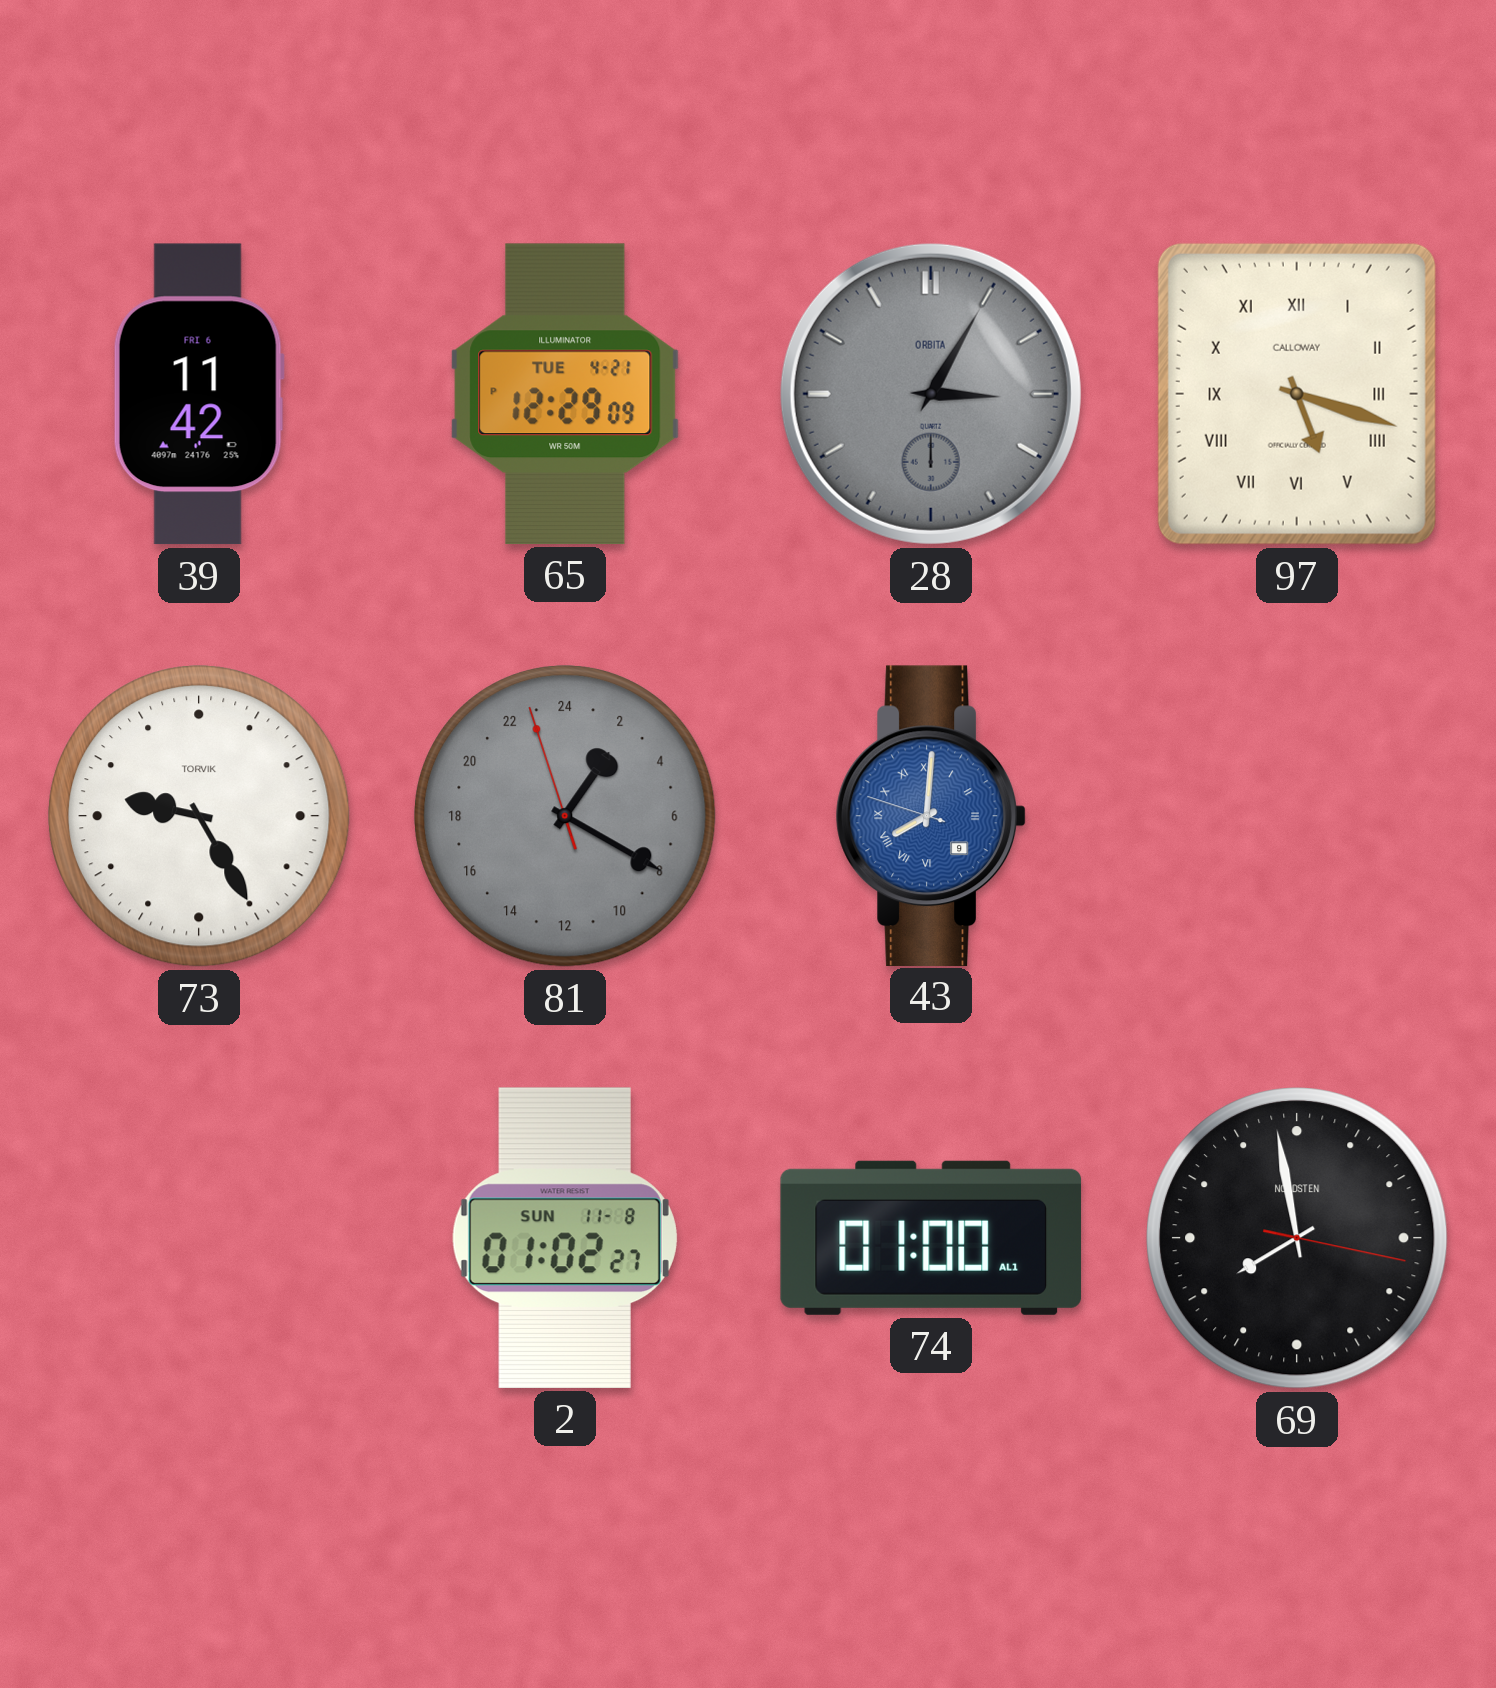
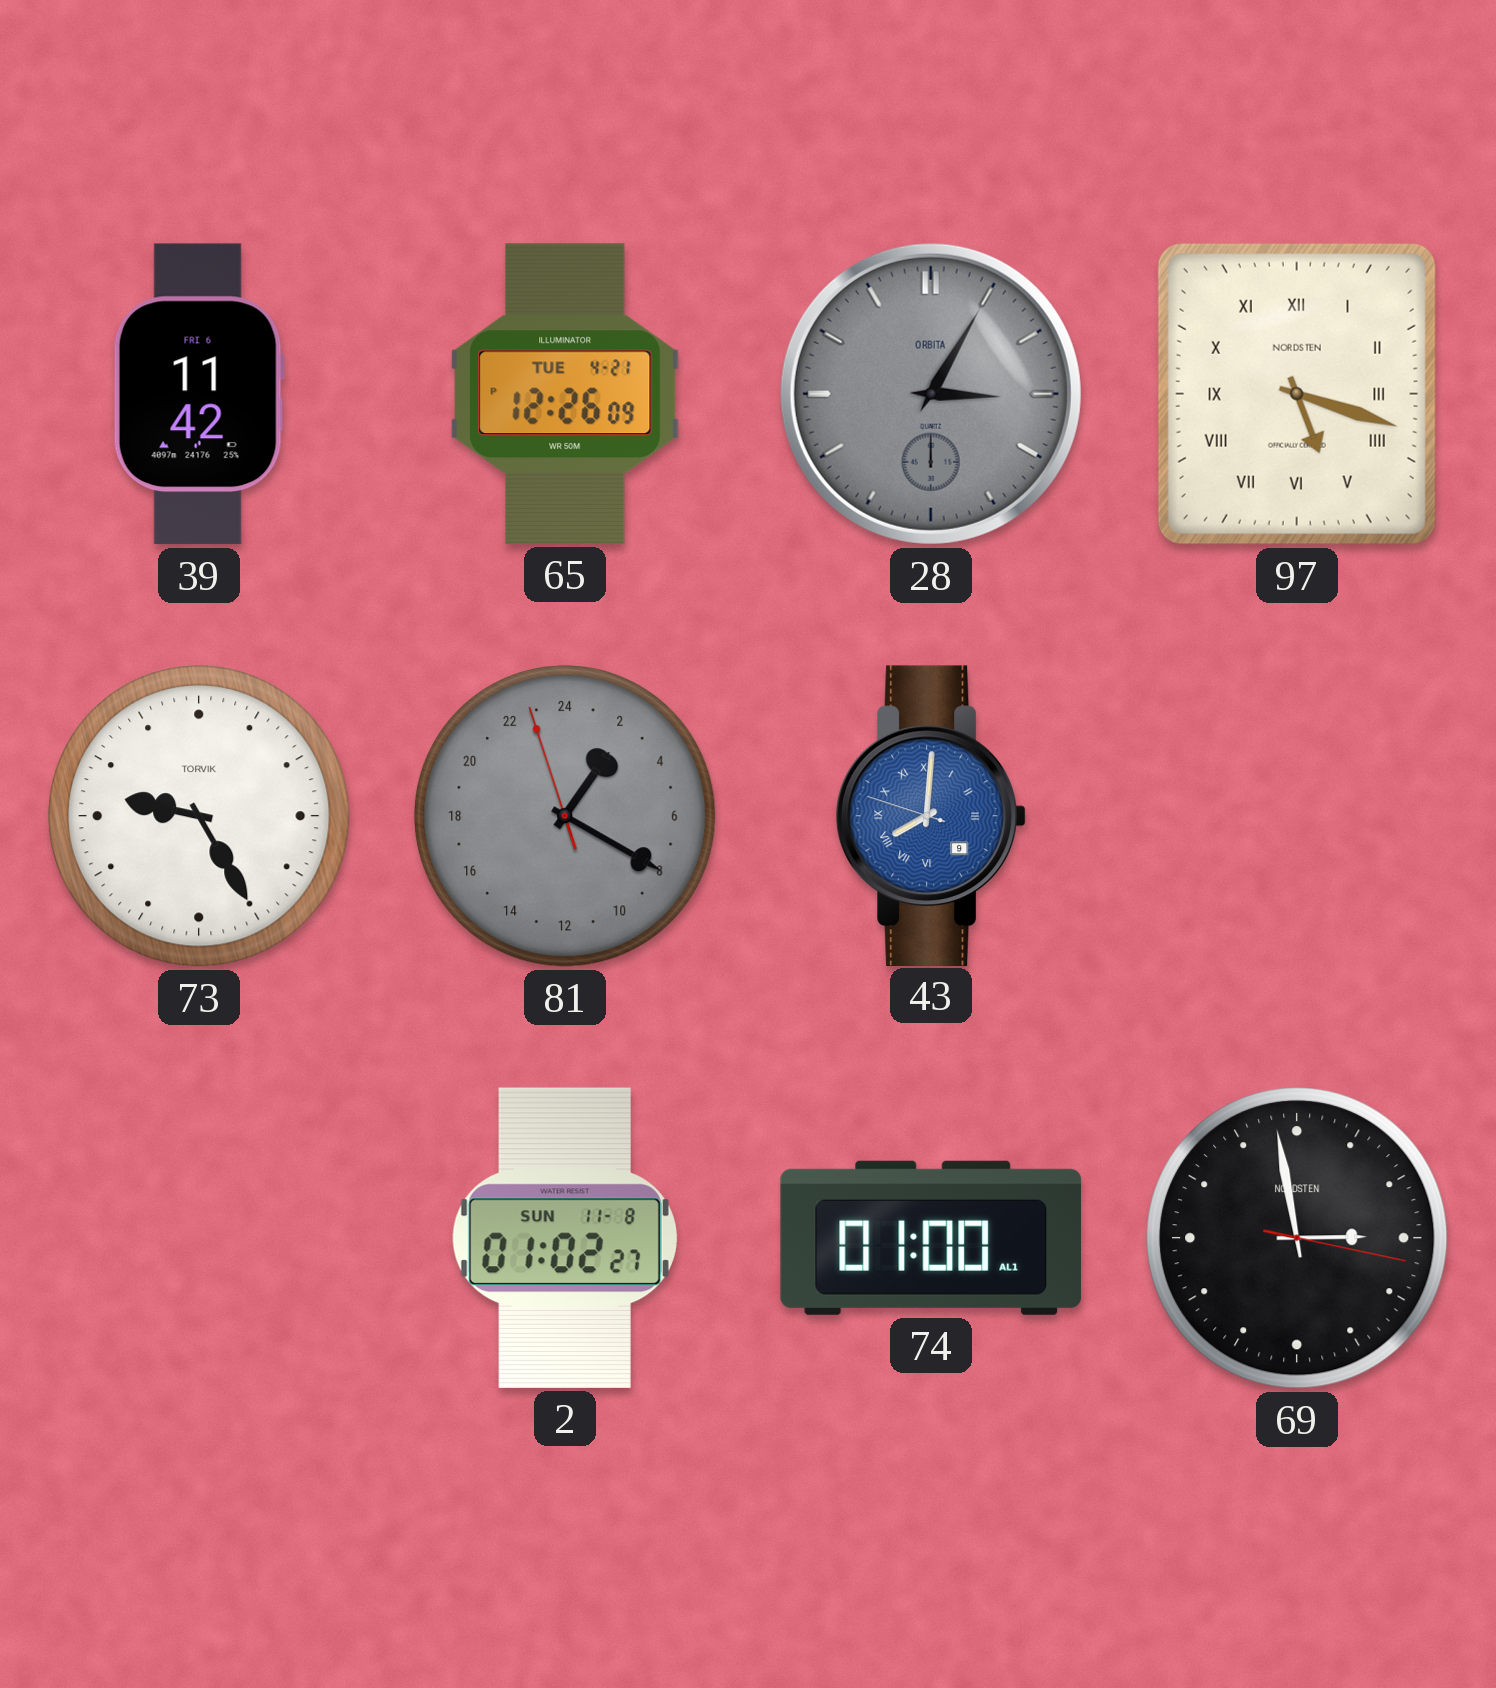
65: 12:29 -> 12:26 (565, 394)
97 brand: CALLOWAY -> NORDSTEN (1297, 394)
69: 7:58 -> 2:58 (1297, 1238)
